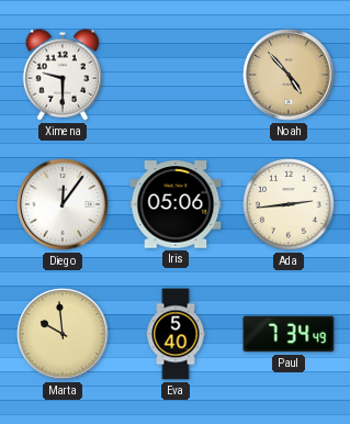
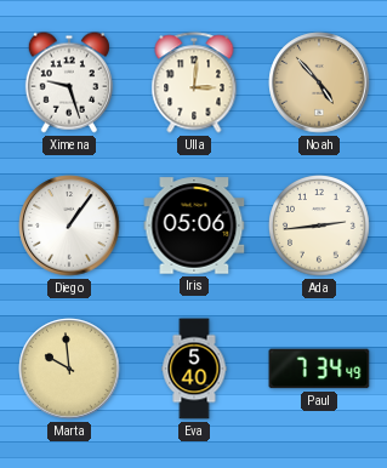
Ximena: 9:30 -> 9:27 (69, 82)
Ulla: none -> 3:01 (194, 82)
Diego: 12:06 -> 1:06 (69, 226)
